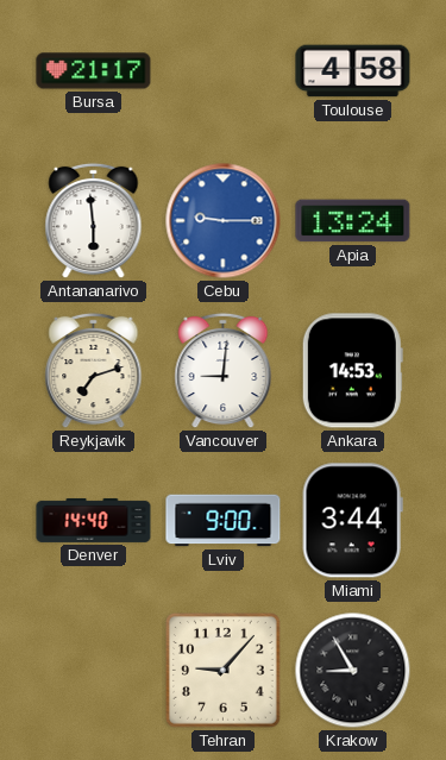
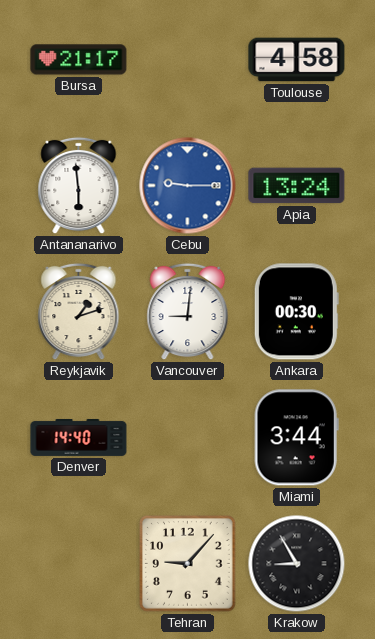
Reykjavik: 7:12 -> 1:12 (79, 312)
Ankara: 14:53 -> 00:30 (296, 312)
Lviv: 9:00 -> none (224, 521)
